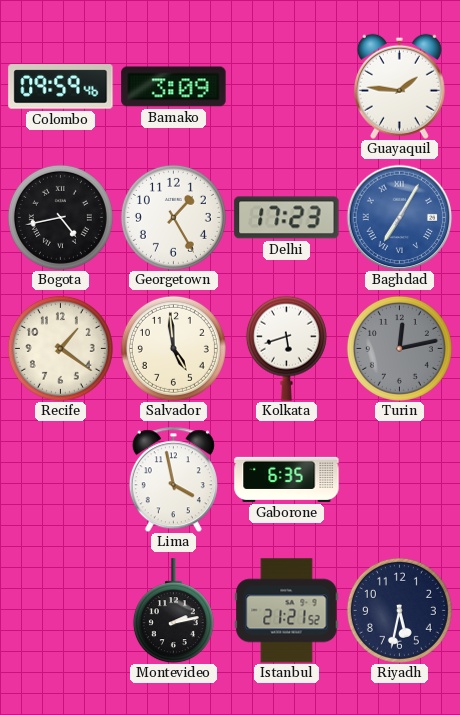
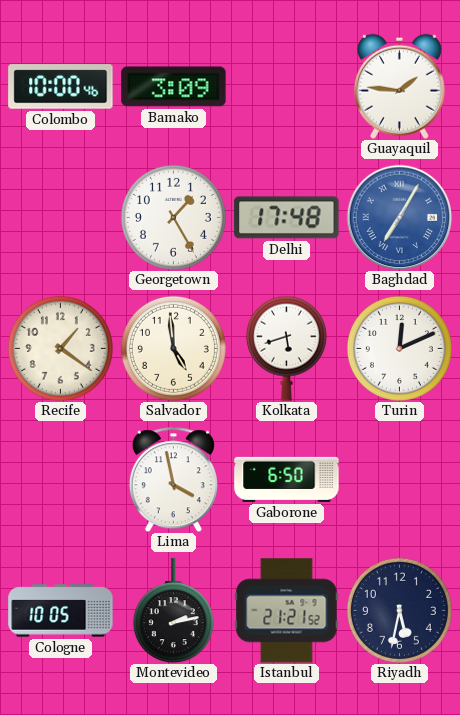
Colombo: 09:59 -> 10:00 (61, 87)
Bogota: 4:43 -> none (60, 217)
Delhi: 17:23 -> 17:48 (287, 218)
Turin: 12:13 -> 12:11 (399, 348)
Turin dial: grey -> white (399, 348)
Gaborone: 6:35 -> 6:50 (287, 479)
Cologne: none -> 10:05 (61, 611)
